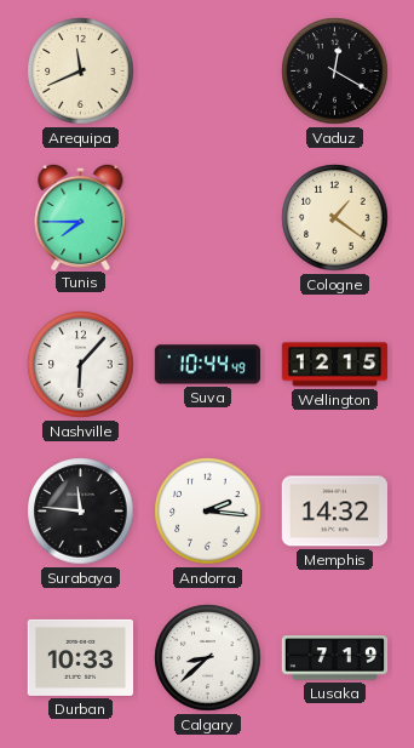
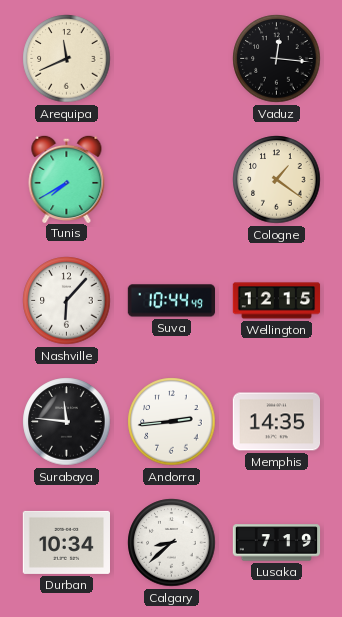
Vaduz: 12:20 -> 12:16 (277, 59)
Tunis: 7:45 -> 7:40 (67, 178)
Andorra: 2:16 -> 2:44 (172, 422)
Memphis: 14:32 -> 14:35 (276, 422)
Durban: 10:33 -> 10:34 (66, 542)
